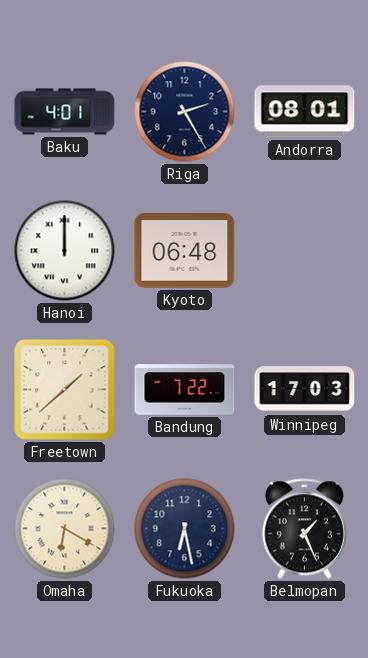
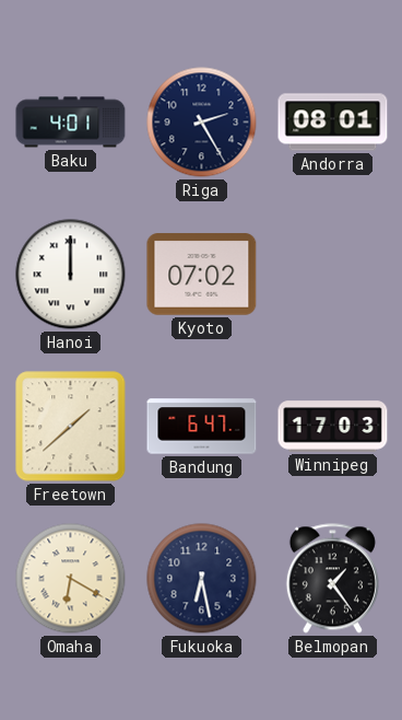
Kyoto: 06:48 -> 07:02 (202, 275)
Bandung: 7:22 -> 6:47 (202, 427)
Belmopan: 1:26 -> 1:24 (332, 579)
